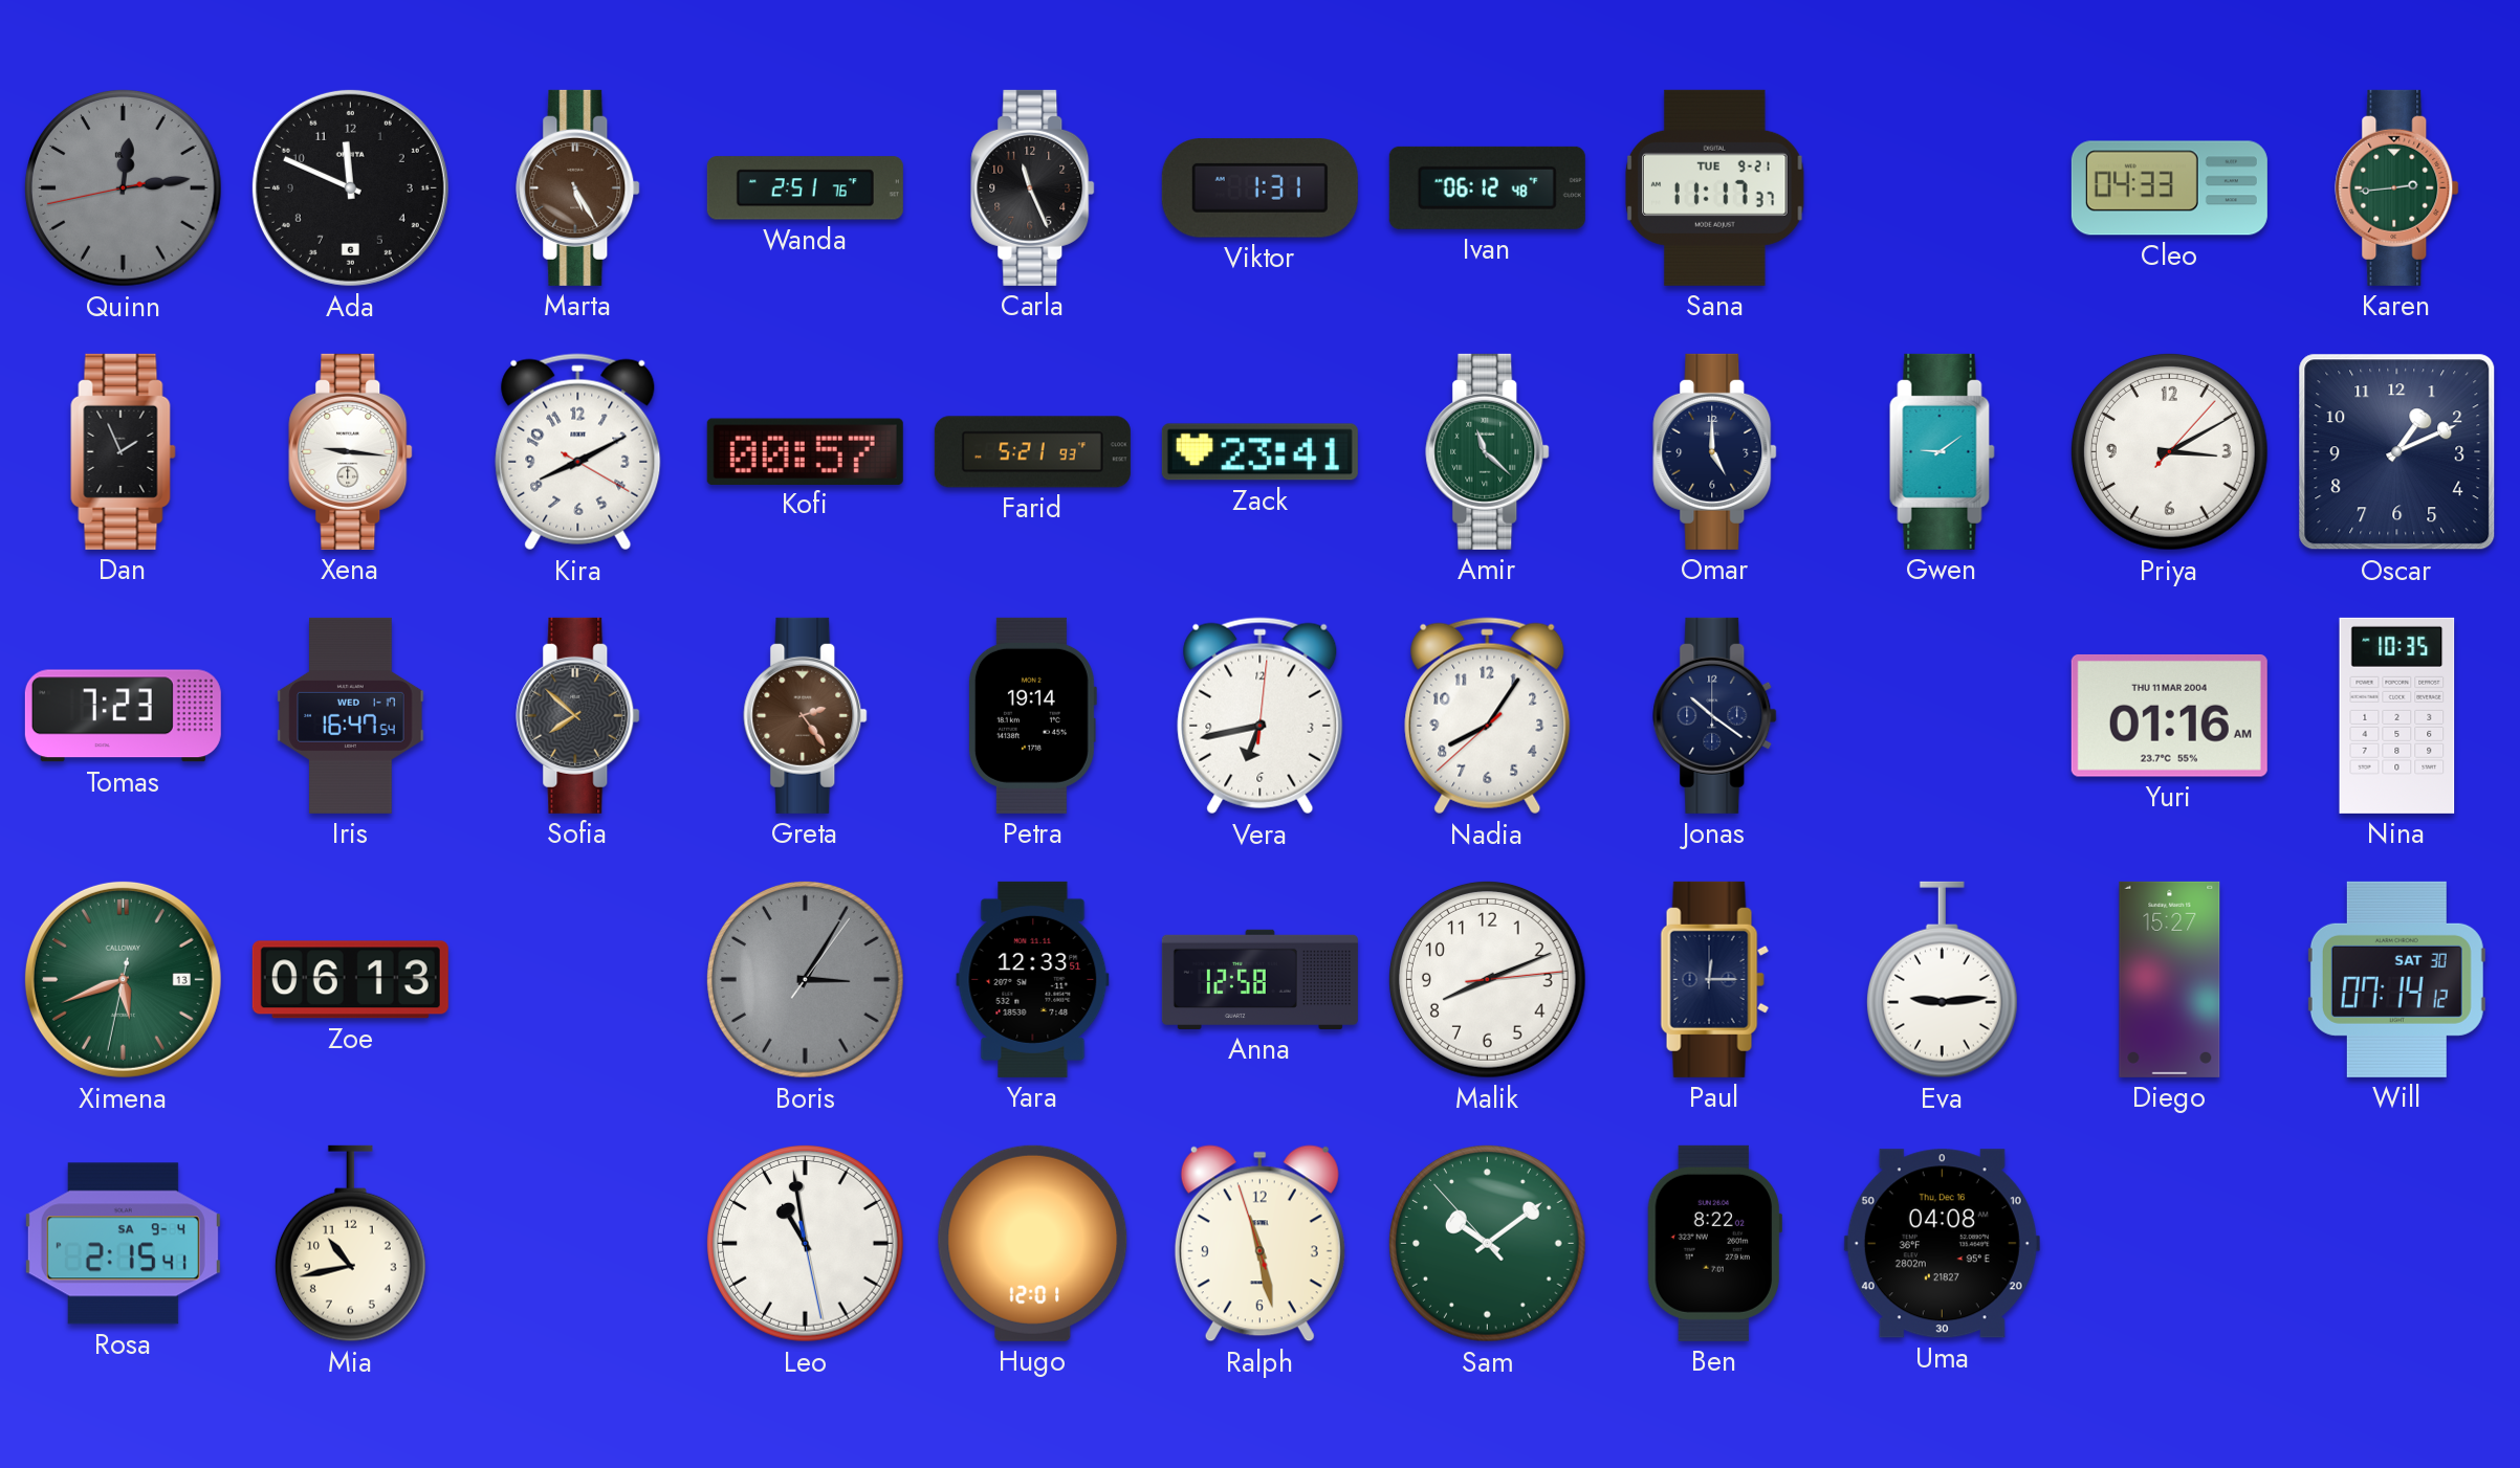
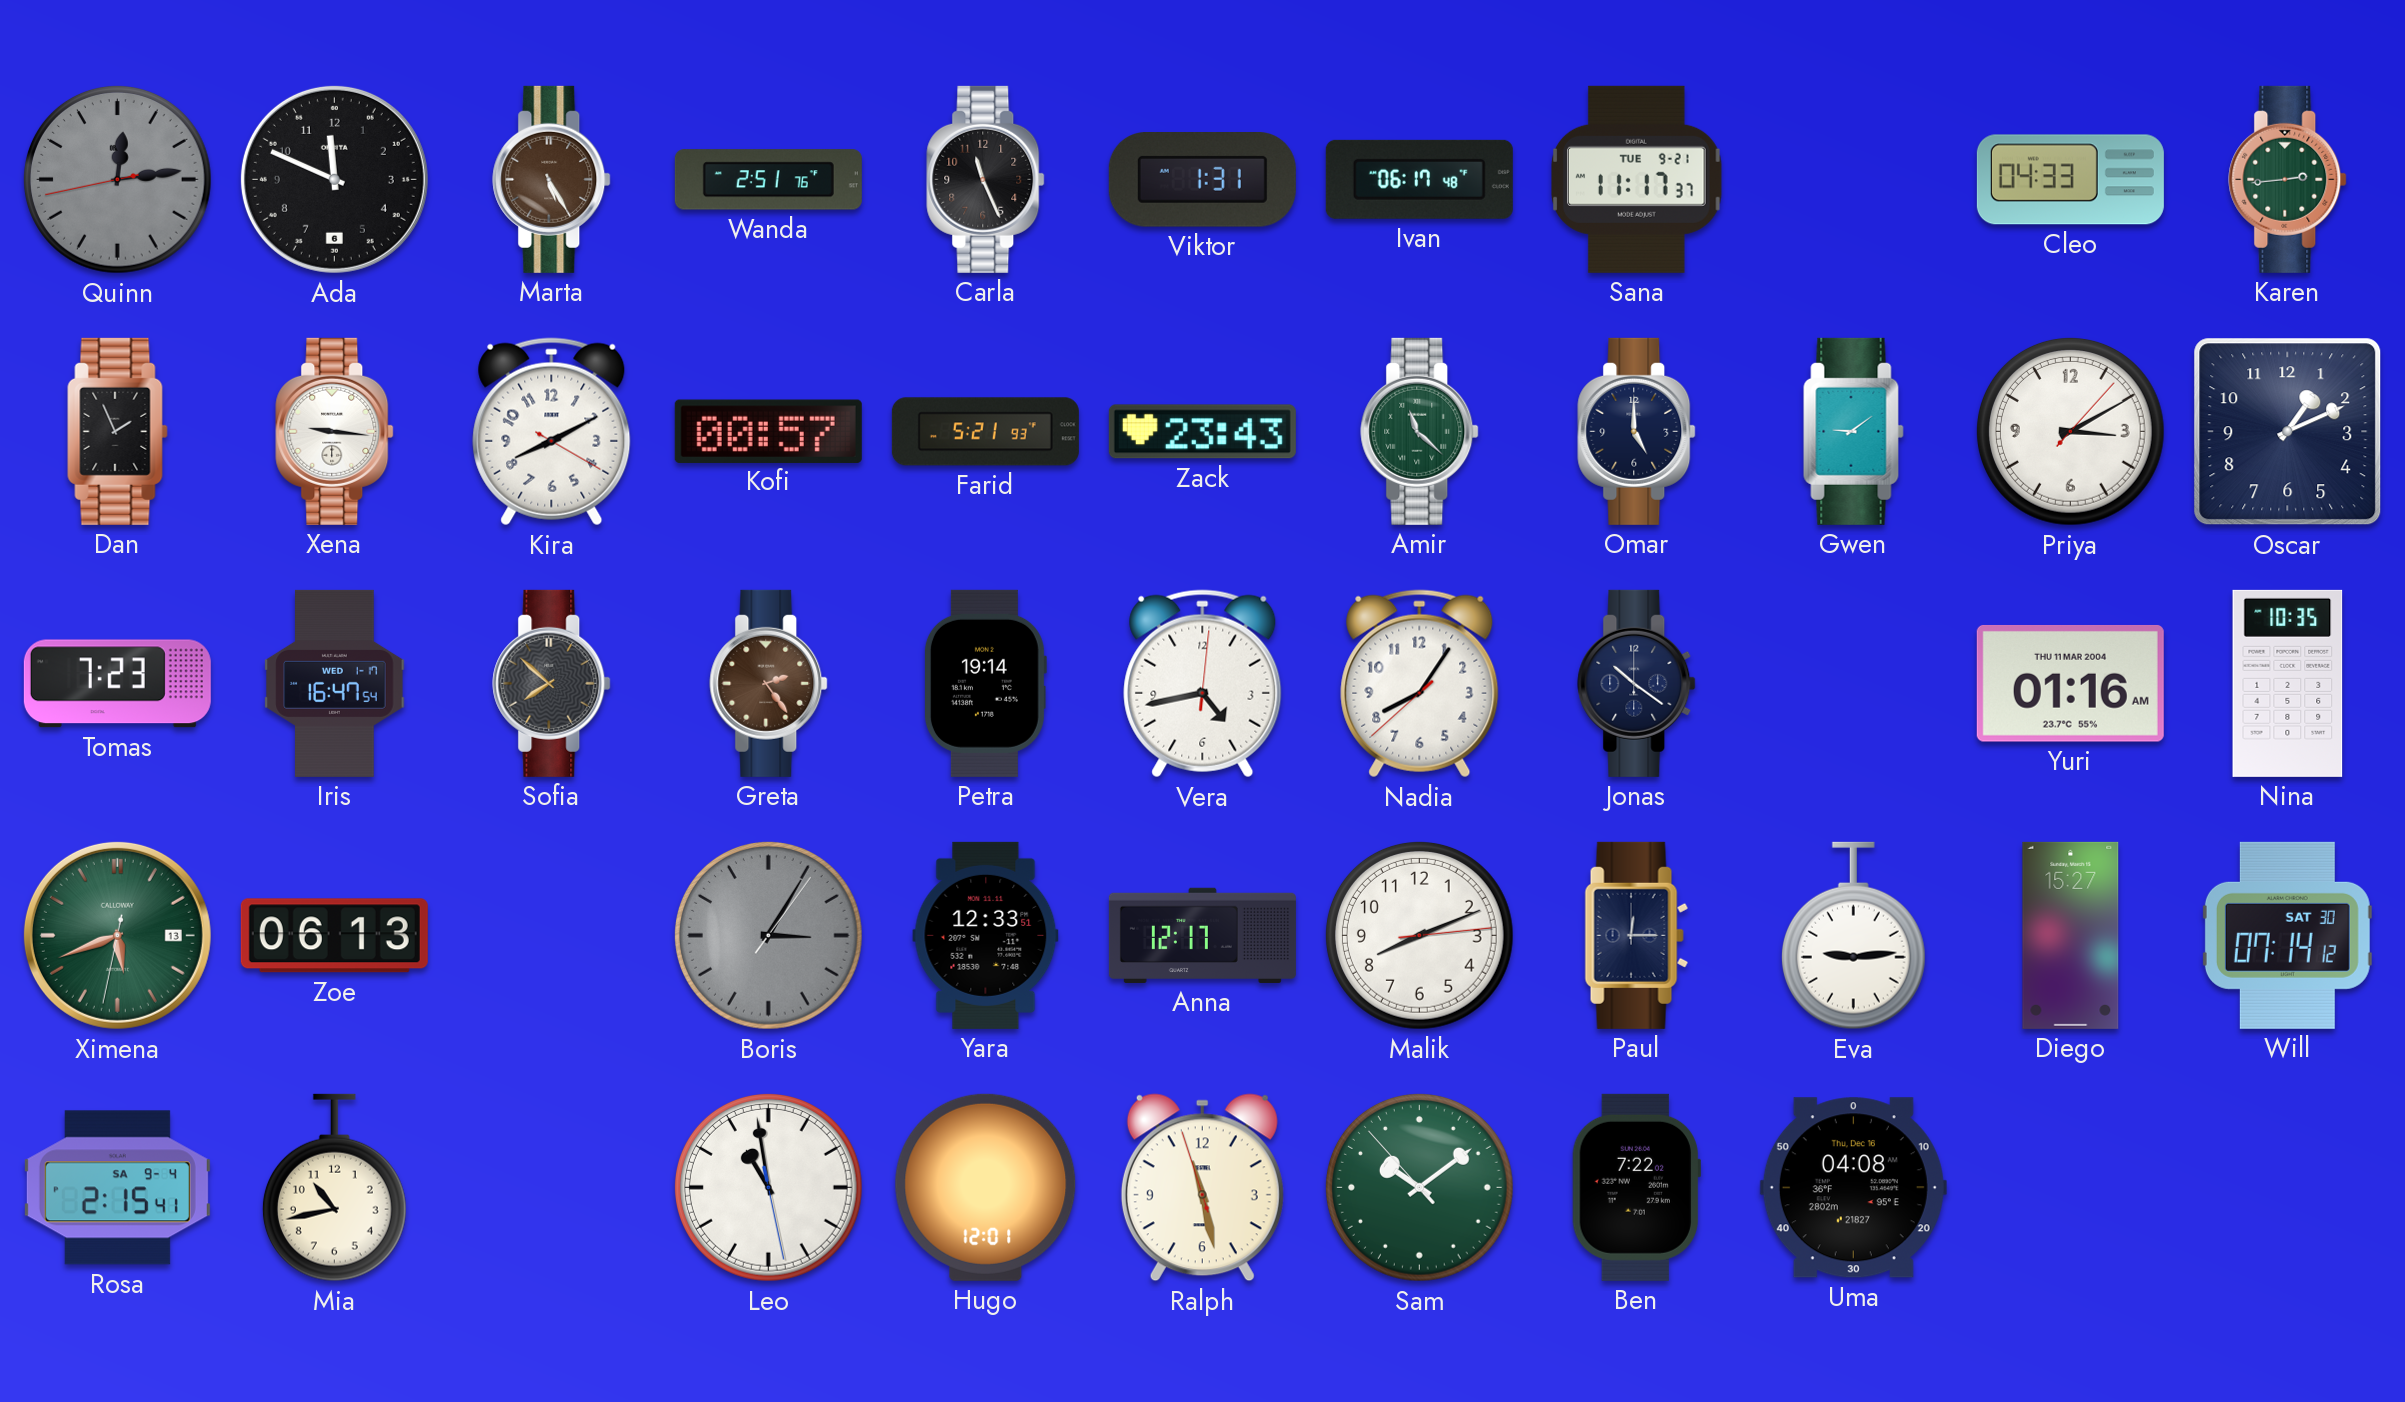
Ivan: 06:12 -> 06:17 (1419, 179)
Zack: 23:41 -> 23:43 (1202, 432)
Vera: 6:43 -> 4:43 (1203, 684)
Anna: 12:58 -> 12:17 (1202, 935)
Ben: 8:22 -> 7:22 (1636, 1187)
